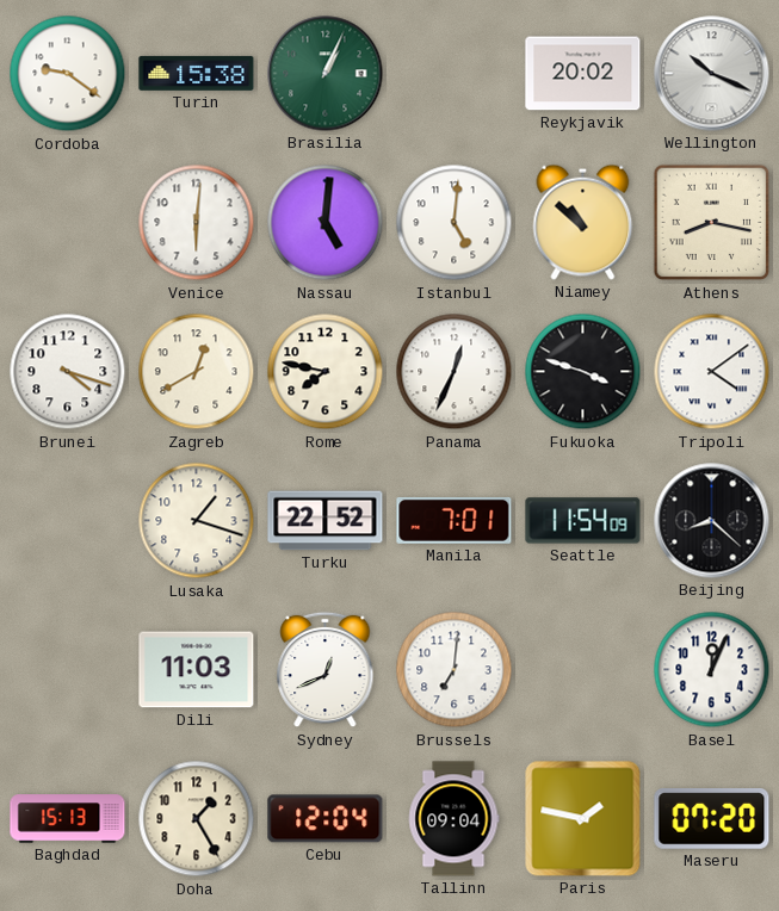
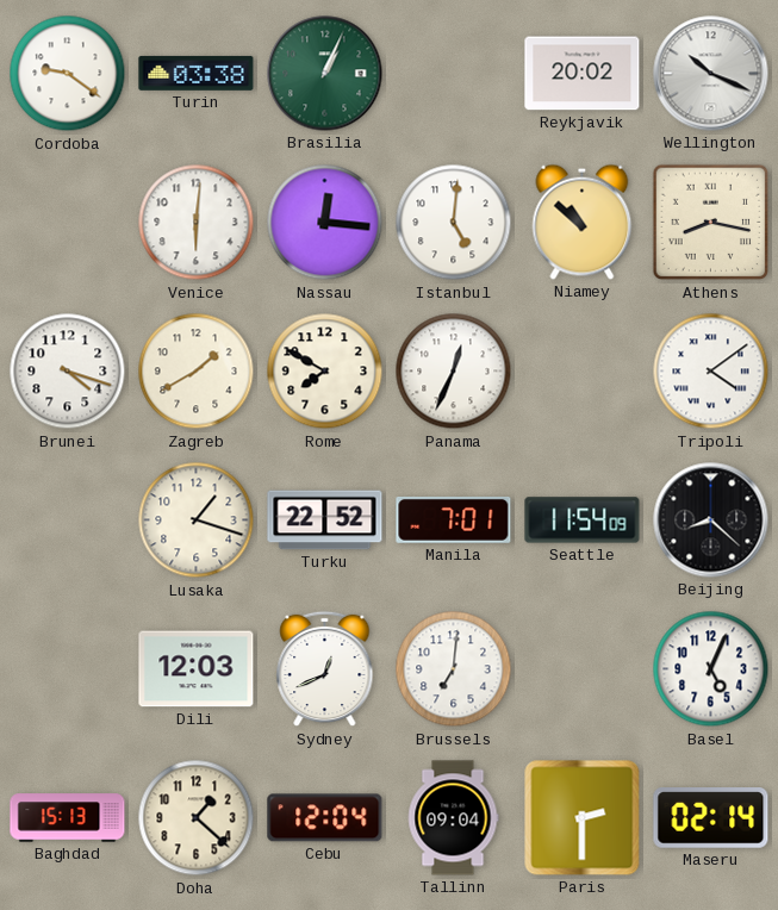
Turin: 15:38 -> 03:38 (197, 73)
Nassau: 5:01 -> 12:16 (325, 223)
Zagreb: 12:40 -> 1:40 (197, 372)
Rome: 7:47 -> 7:50 (325, 372)
Fukuoka: 3:48 -> none (583, 372)
Dili: 11:03 -> 12:03 (197, 669)
Basel: 12:04 -> 5:04 (711, 669)
Doha: 1:25 -> 1:22 (197, 818)
Paris: 1:47 -> 2:30 (583, 818)
Maseru: 07:20 -> 02:14 (711, 818)
